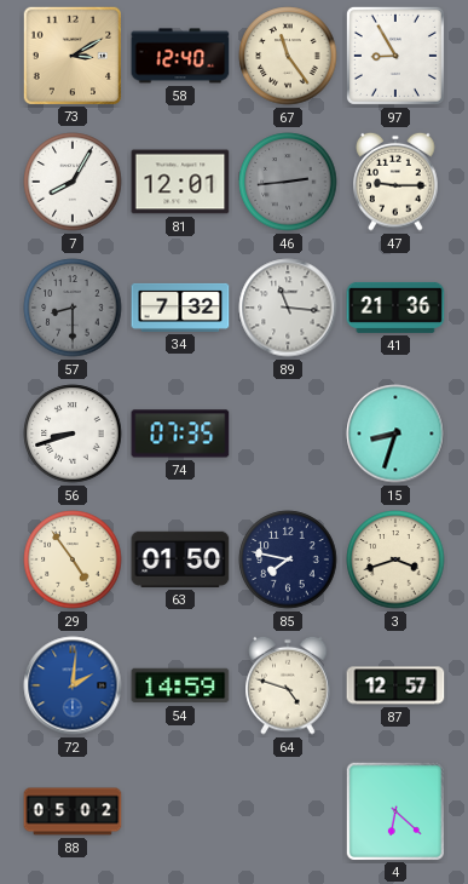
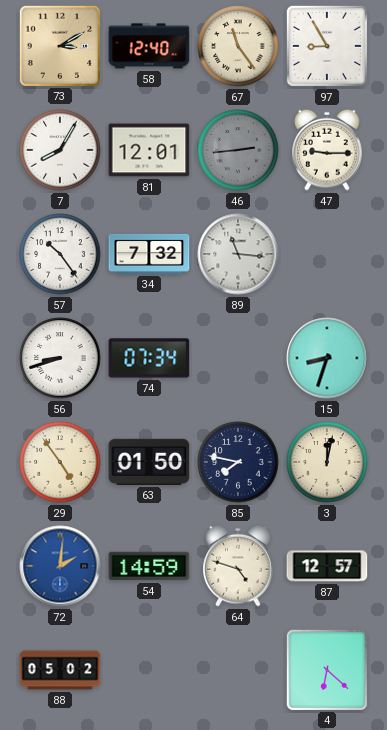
57: 8:30 -> 10:24 (60, 254)
57 dial: grey -> white (60, 254)
41: 21:36 -> none (395, 308)
74: 07:35 -> 07:34 (149, 358)
3: 3:42 -> 12:02 (327, 462)
